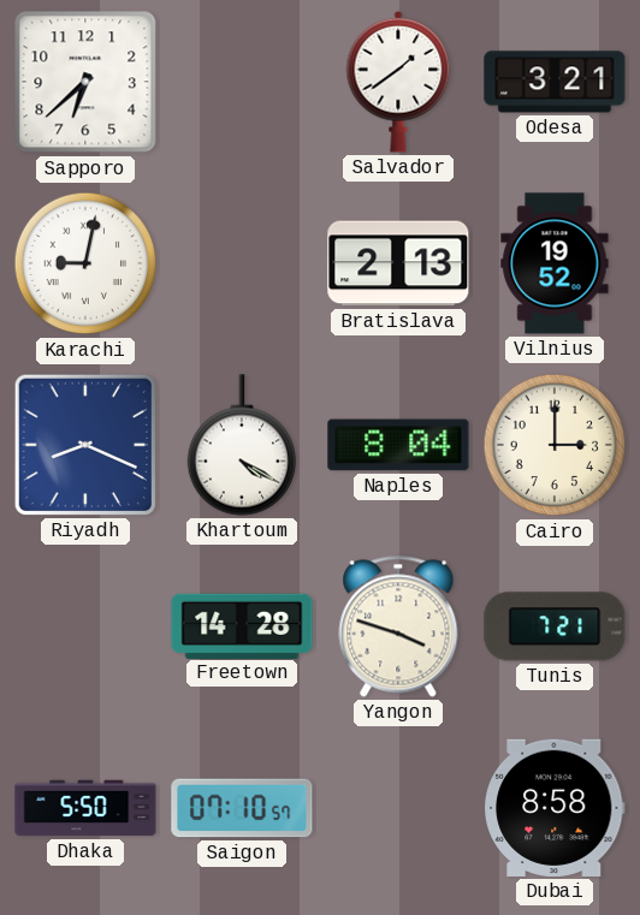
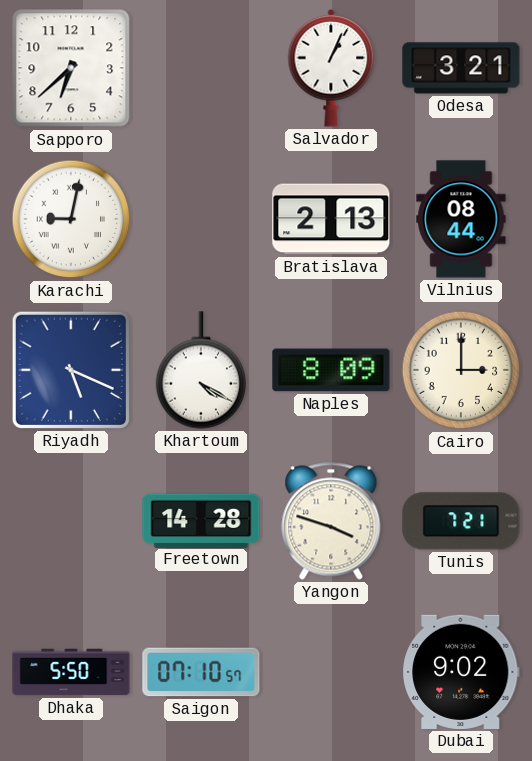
Salvador: 1:39 -> 1:04 (331, 68)
Vilnius: 19:52 -> 08:44 (461, 219)
Riyadh: 8:19 -> 5:19 (71, 370)
Naples: 8:04 -> 8:09 (331, 370)
Dubai: 8:58 -> 9:02 (461, 672)
